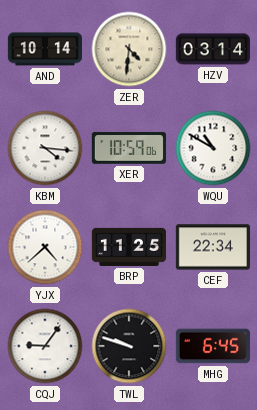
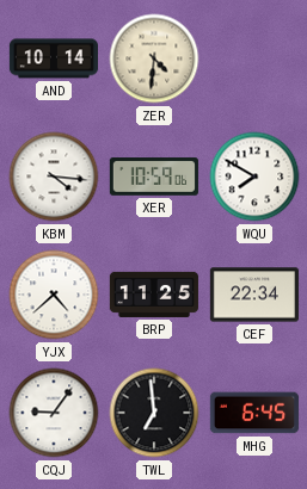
HZV: 03:14 -> none (213, 49)
WQU: 10:50 -> 7:50 (254, 177)
TWL: 9:48 -> 6:59 (154, 413)
